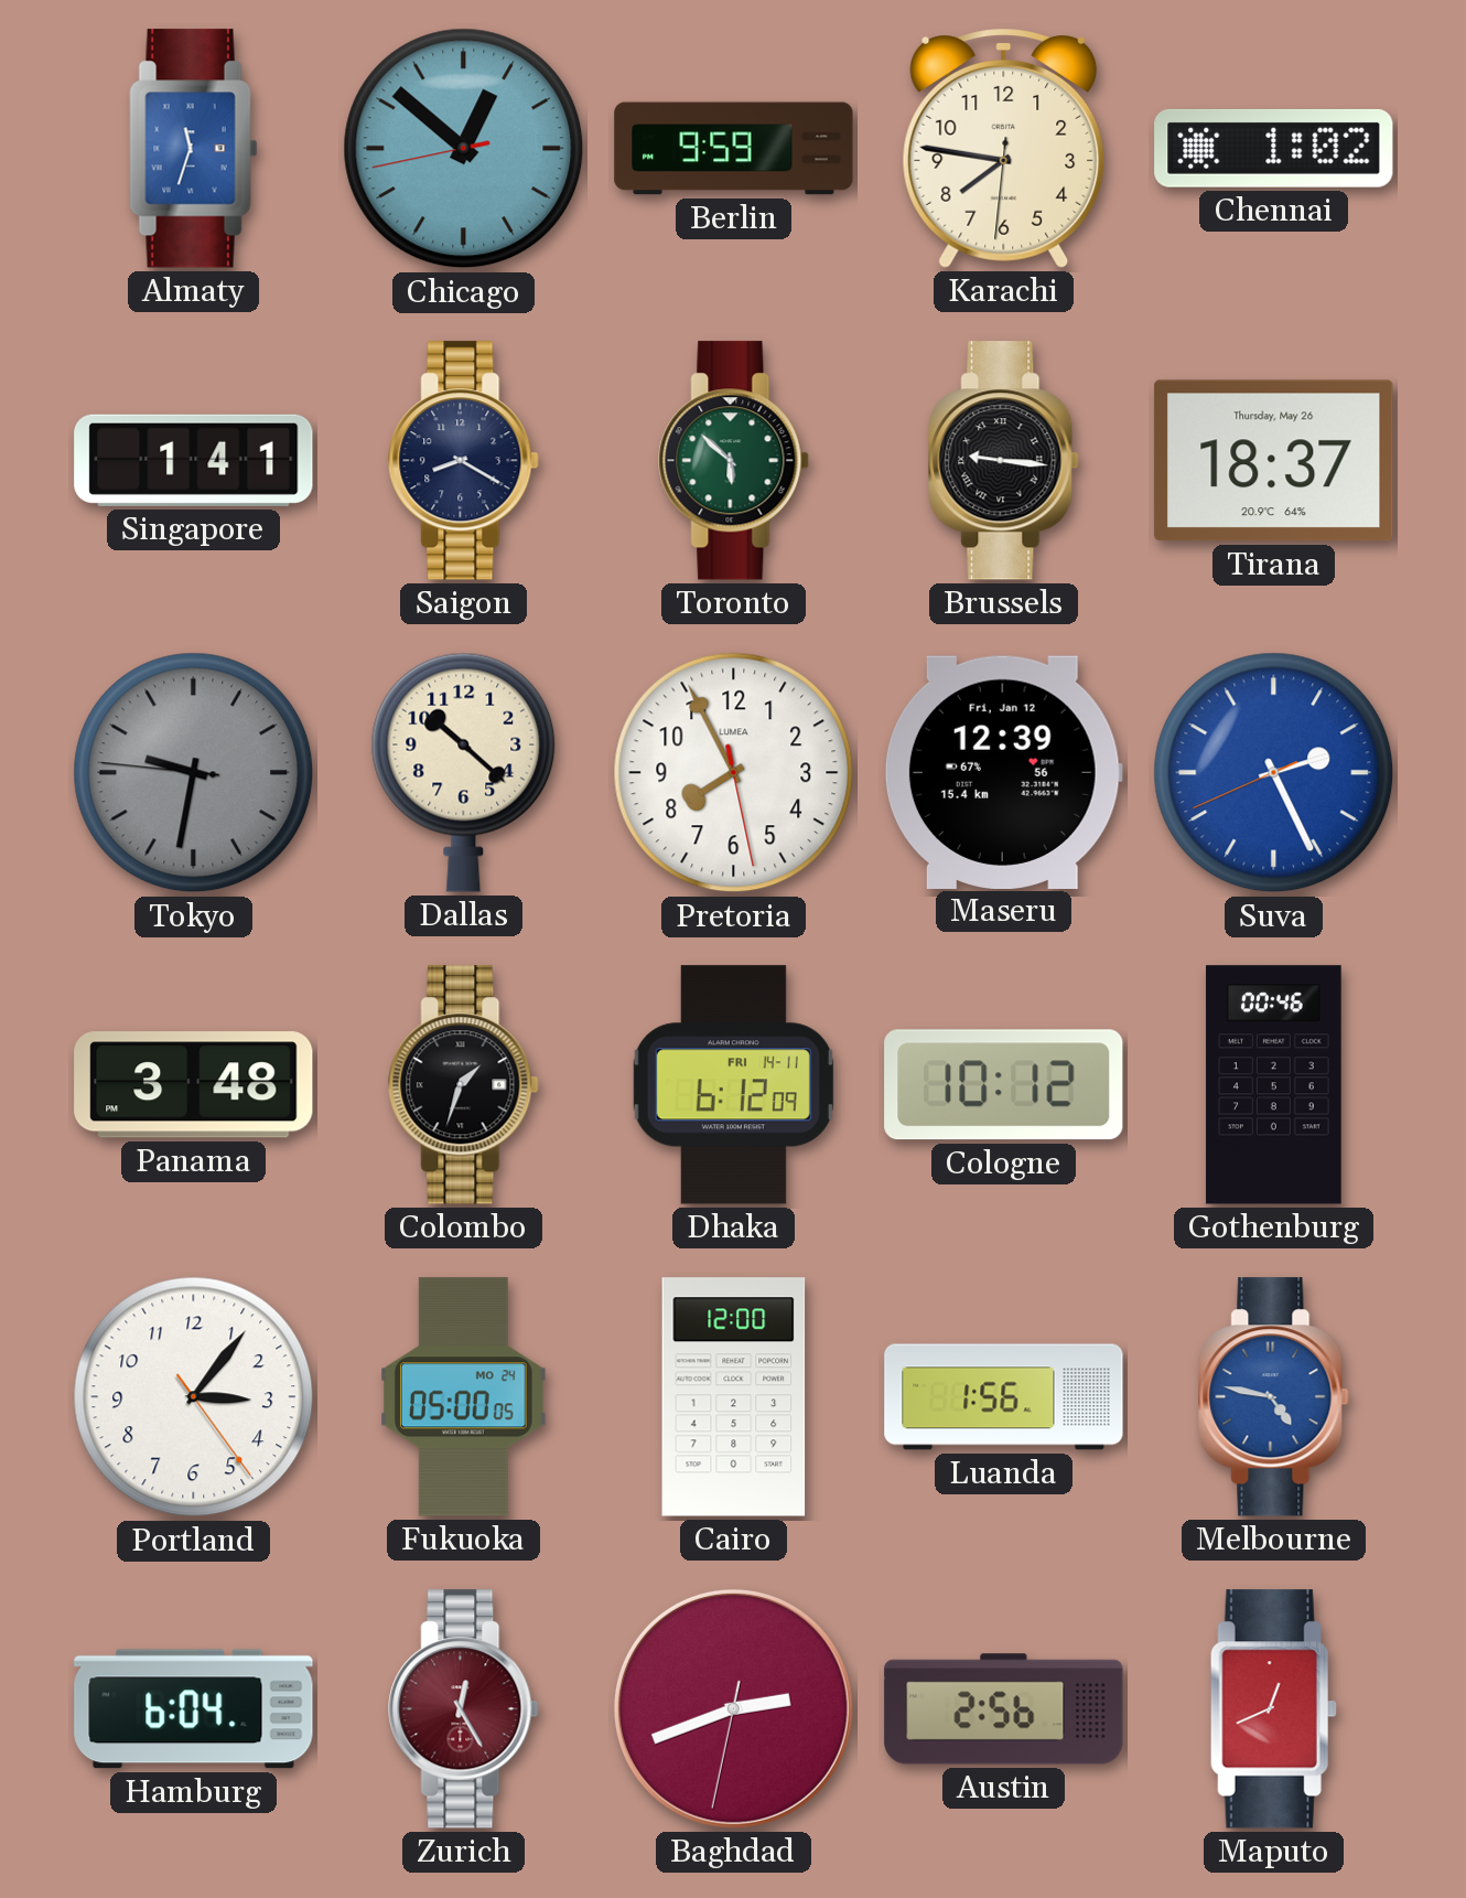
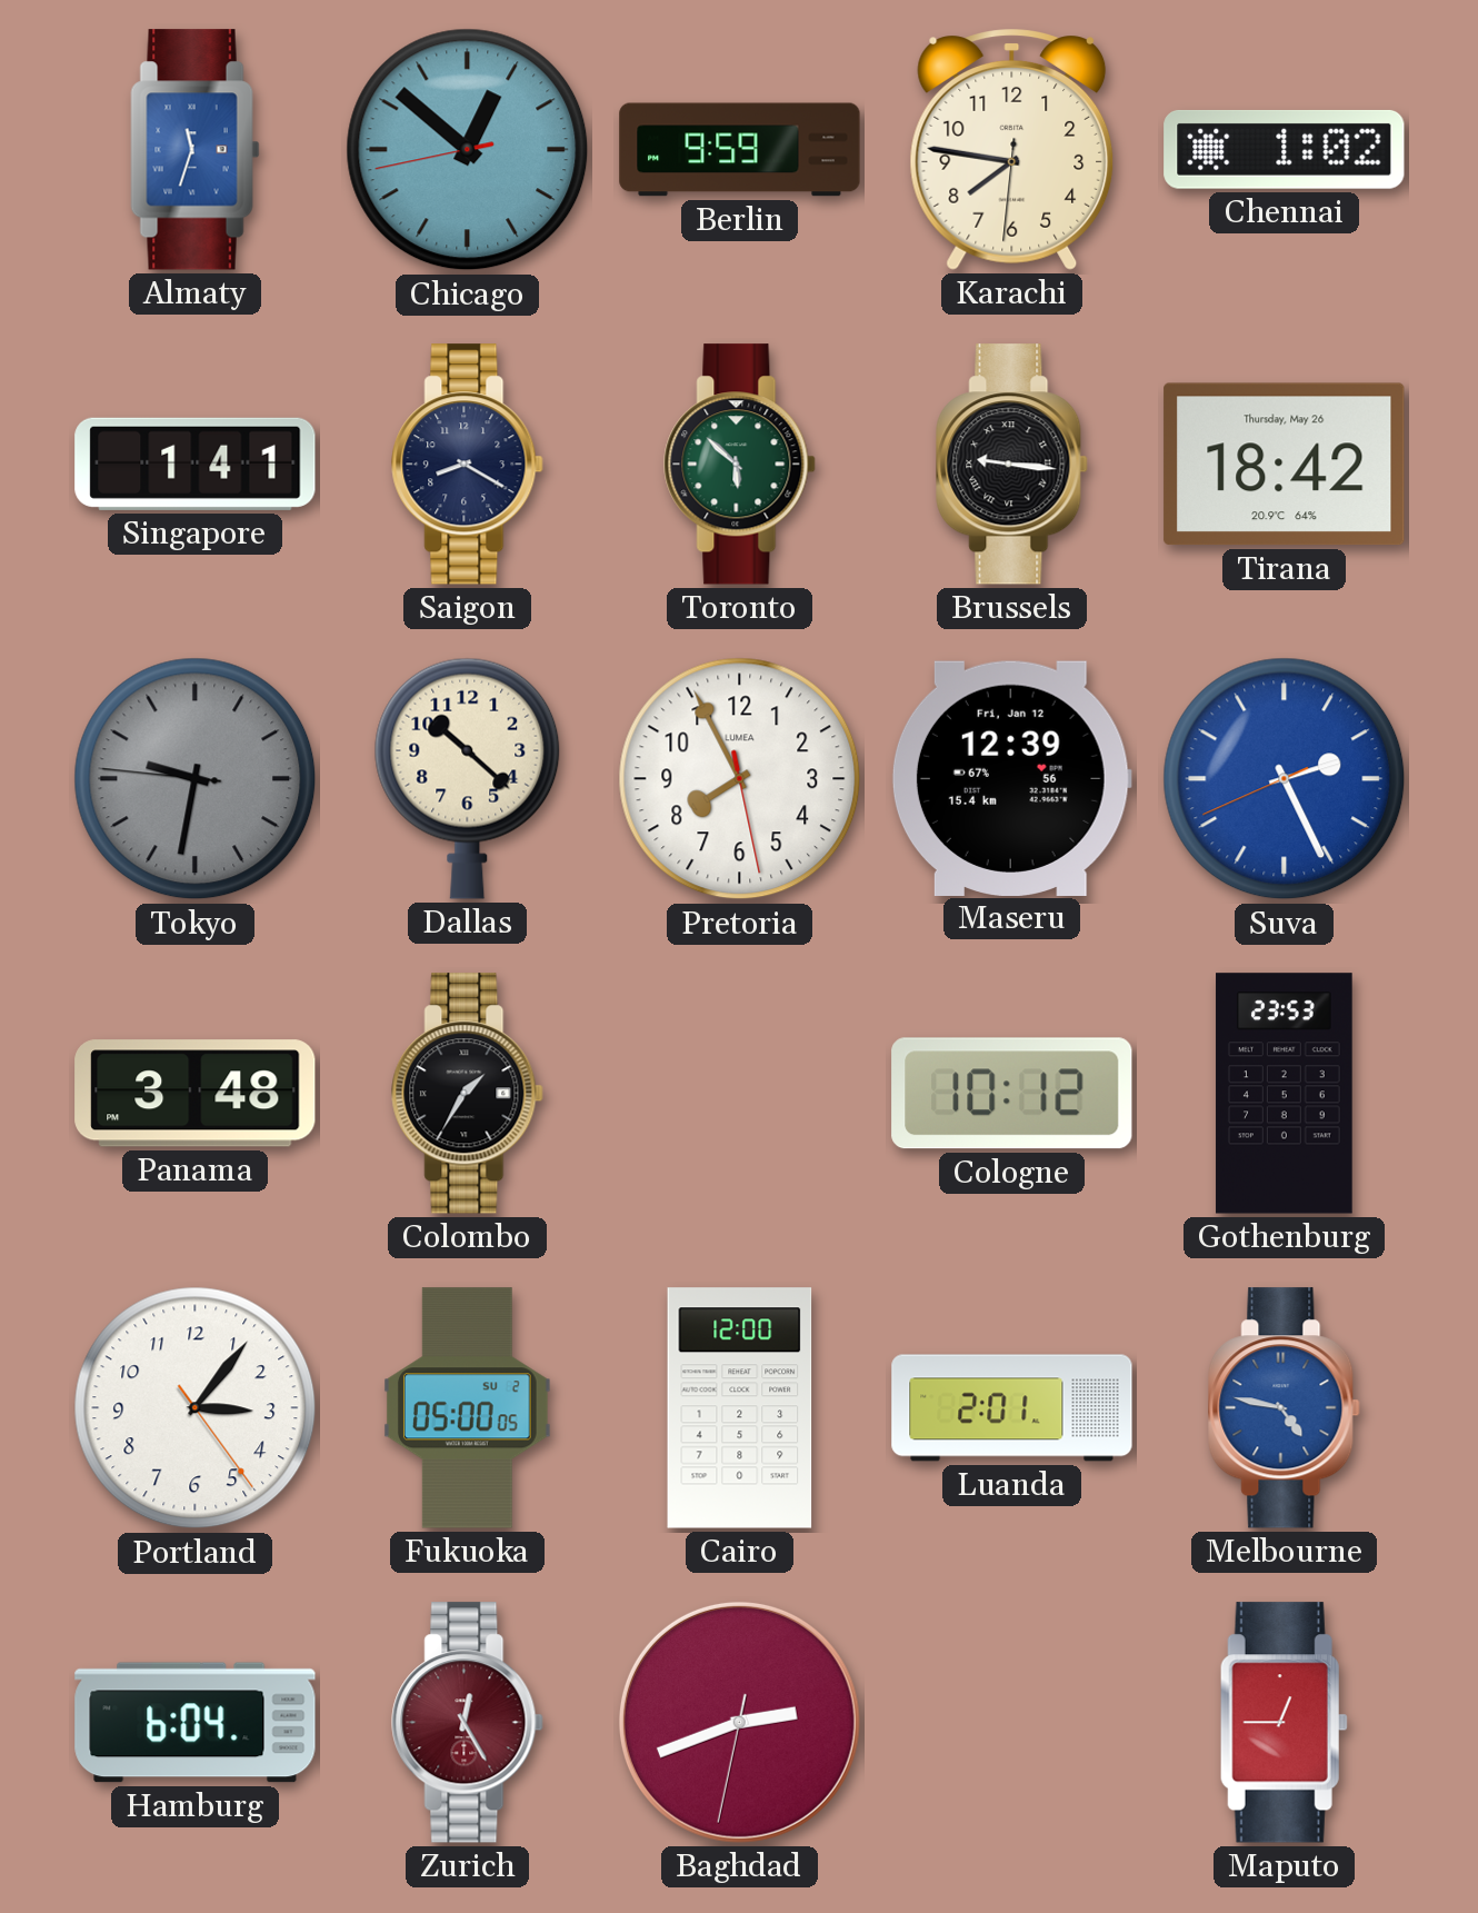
Tirana: 18:37 -> 18:42 (1285, 465)
Colombo: 1:33 -> 1:35 (468, 1094)
Dhaka: 6:12 -> none (733, 1085)
Gothenburg: 00:46 -> 23:53 (1285, 1094)
Fukuoka date: MO 24 -> SU 2 (468, 1408)
Luanda: 1:56 -> 2:01 (1012, 1408)
Austin: 2:56 -> none (1004, 1709)
Maputo: 12:41 -> 12:45 (1284, 1723)
